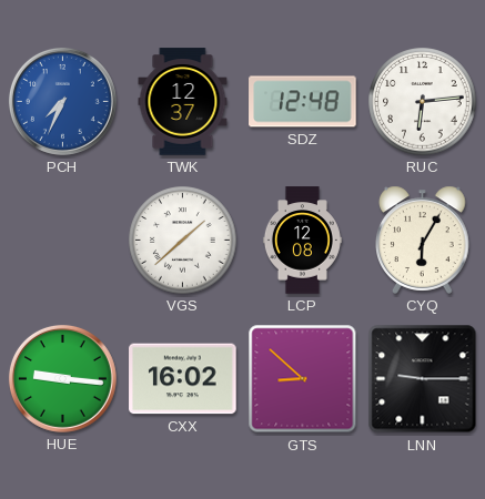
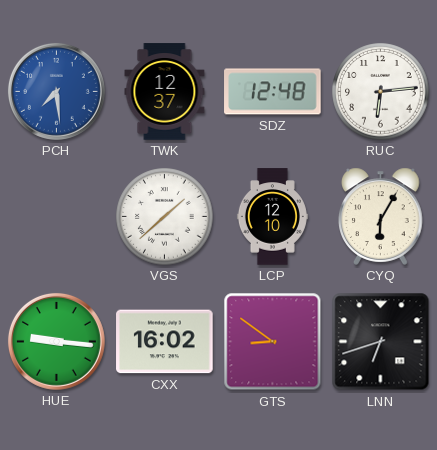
PCH: 7:34 -> 7:29 (56, 91)
LCP: 12:08 -> 12:10 (272, 217)
GTS: 8:52 -> 8:51 (273, 342)
LNN: 9:15 -> 6:42 (381, 342)
